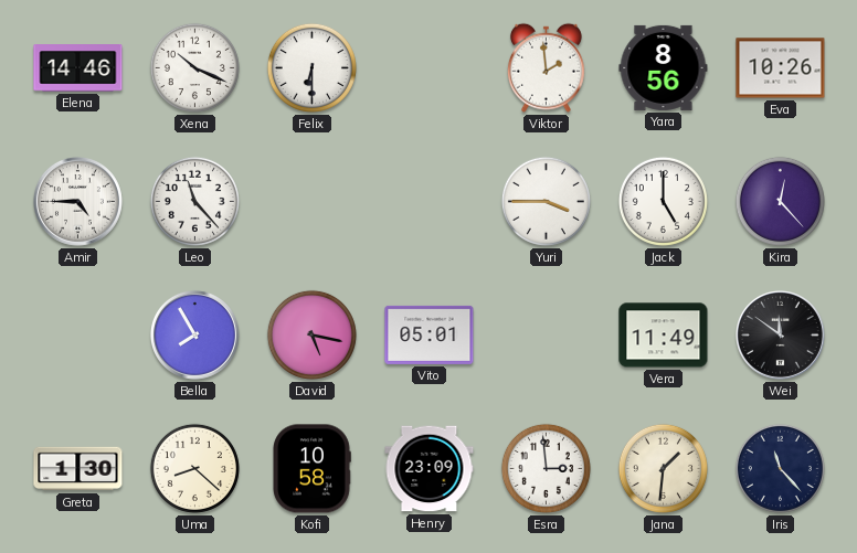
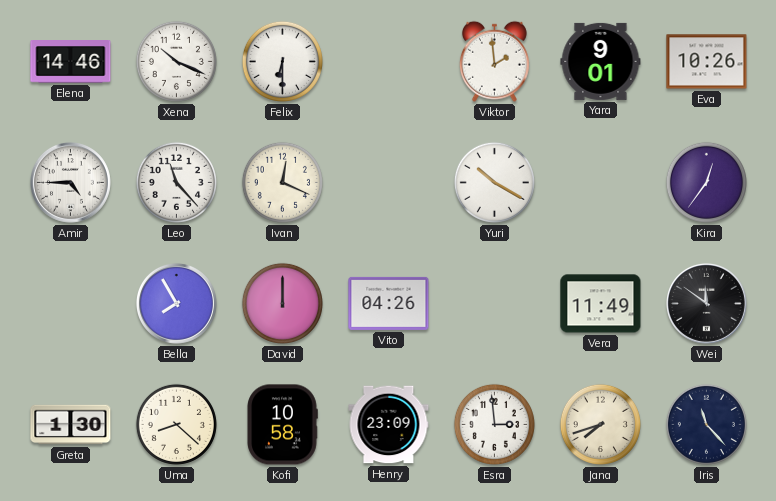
Yara: 8:56 -> 9:01 (601, 61)
Ivan: none -> 12:19 (282, 182)
Yuri: 3:45 -> 10:20 (494, 182)
Jack: 5:00 -> none (663, 201)
Kira: 12:23 -> 12:36 (706, 182)
David: 5:17 -> 12:00 (282, 303)
Vito: 05:01 -> 04:26 (389, 303)
Jana: 1:31 -> 7:42 (600, 424)
